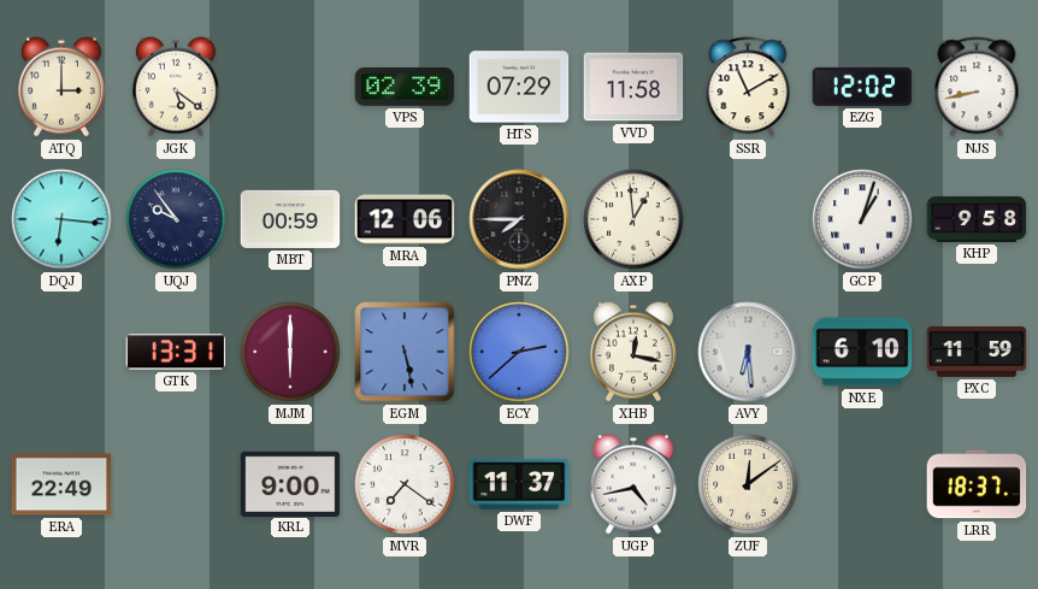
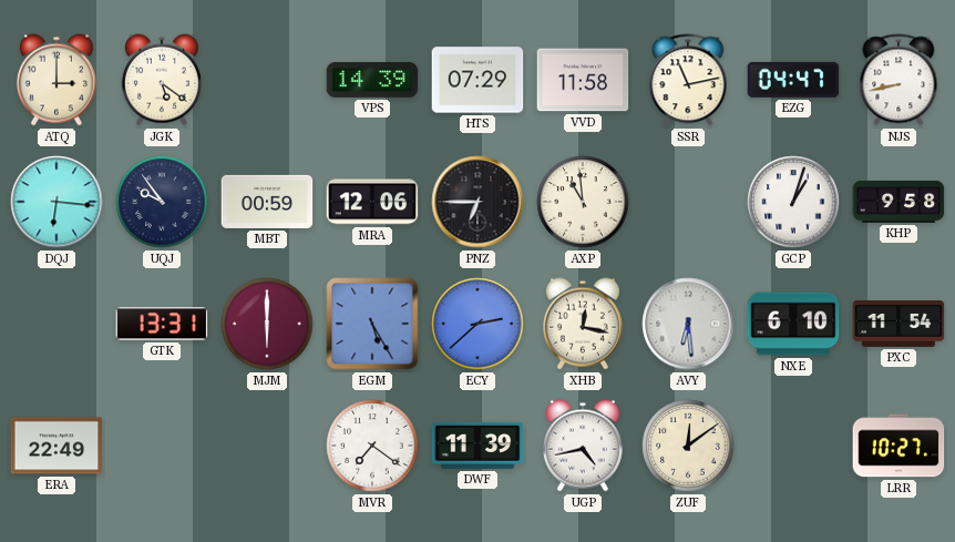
VPS: 02:39 -> 14:39 (372, 80)
SSR: 11:10 -> 11:13 (688, 80)
EZG: 12:02 -> 04:47 (793, 80)
PNZ: 7:45 -> 6:45 (477, 202)
AXP: 12:59 -> 10:59 (583, 202)
EGM: 5:28 -> 5:25 (372, 324)
PXC: 11:59 -> 11:54 (898, 324)
KRL: 9:00 -> none (290, 483)
DWF: 11:37 -> 11:39 (477, 446)
LRR: 18:37 -> 10:27 (898, 446)
